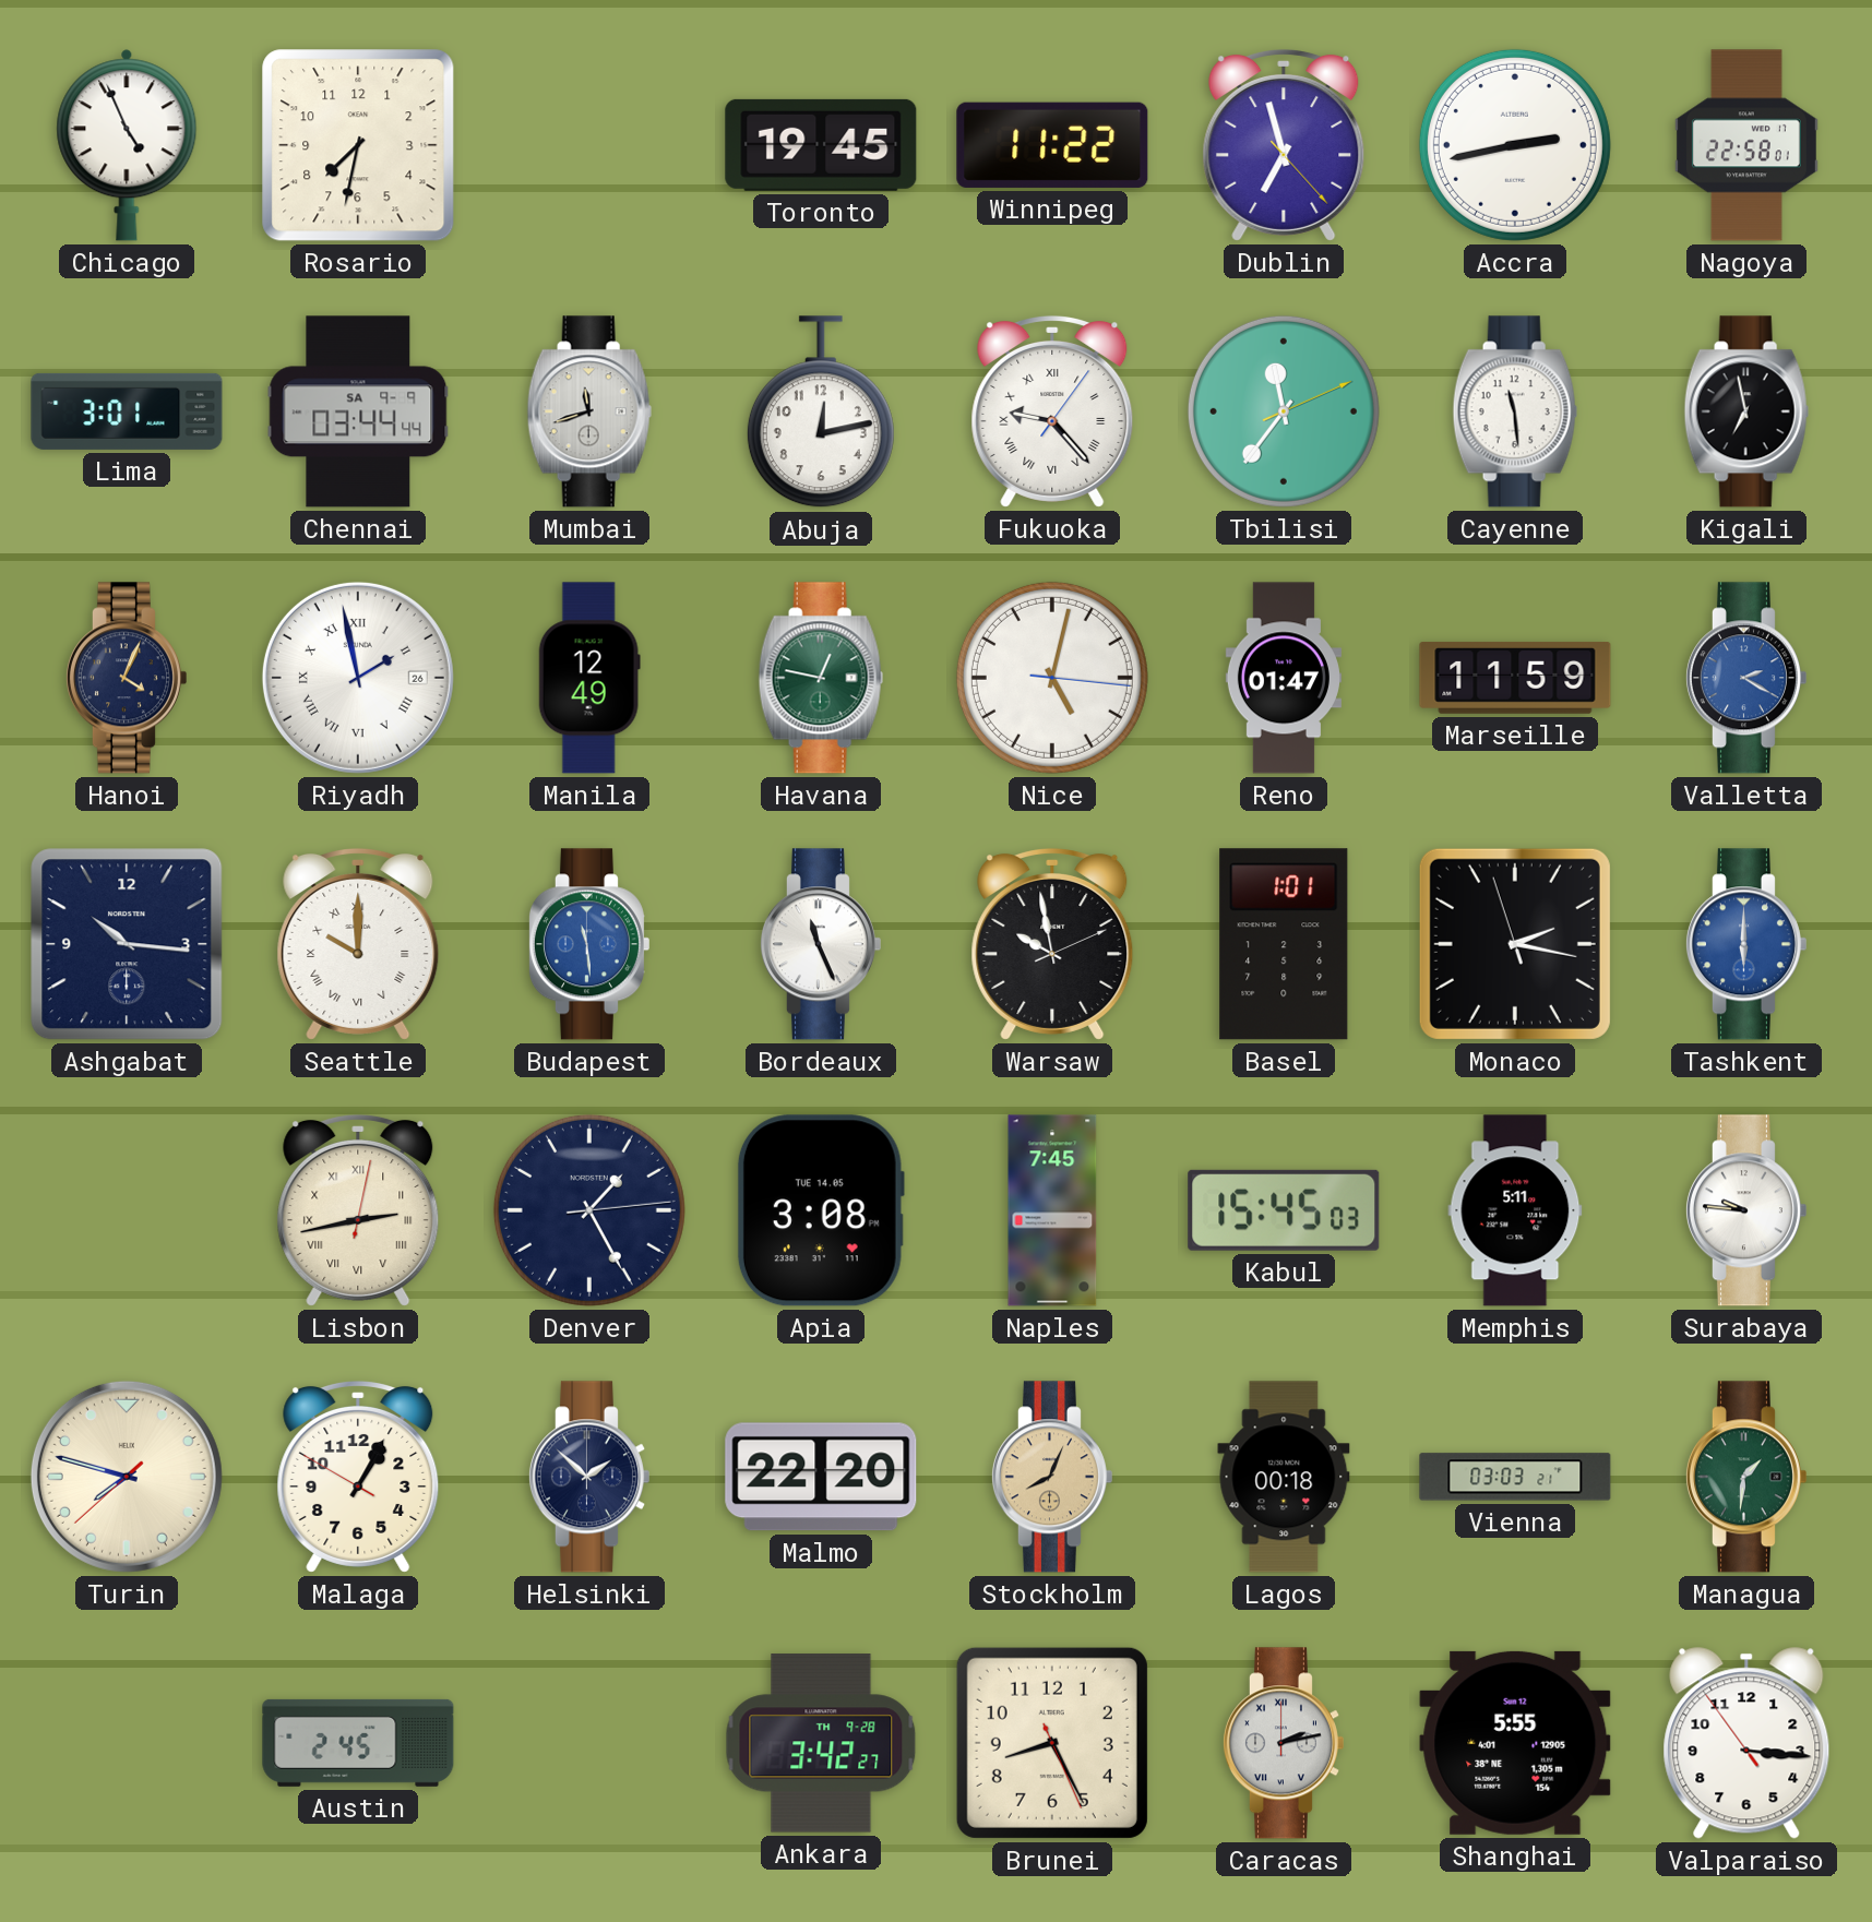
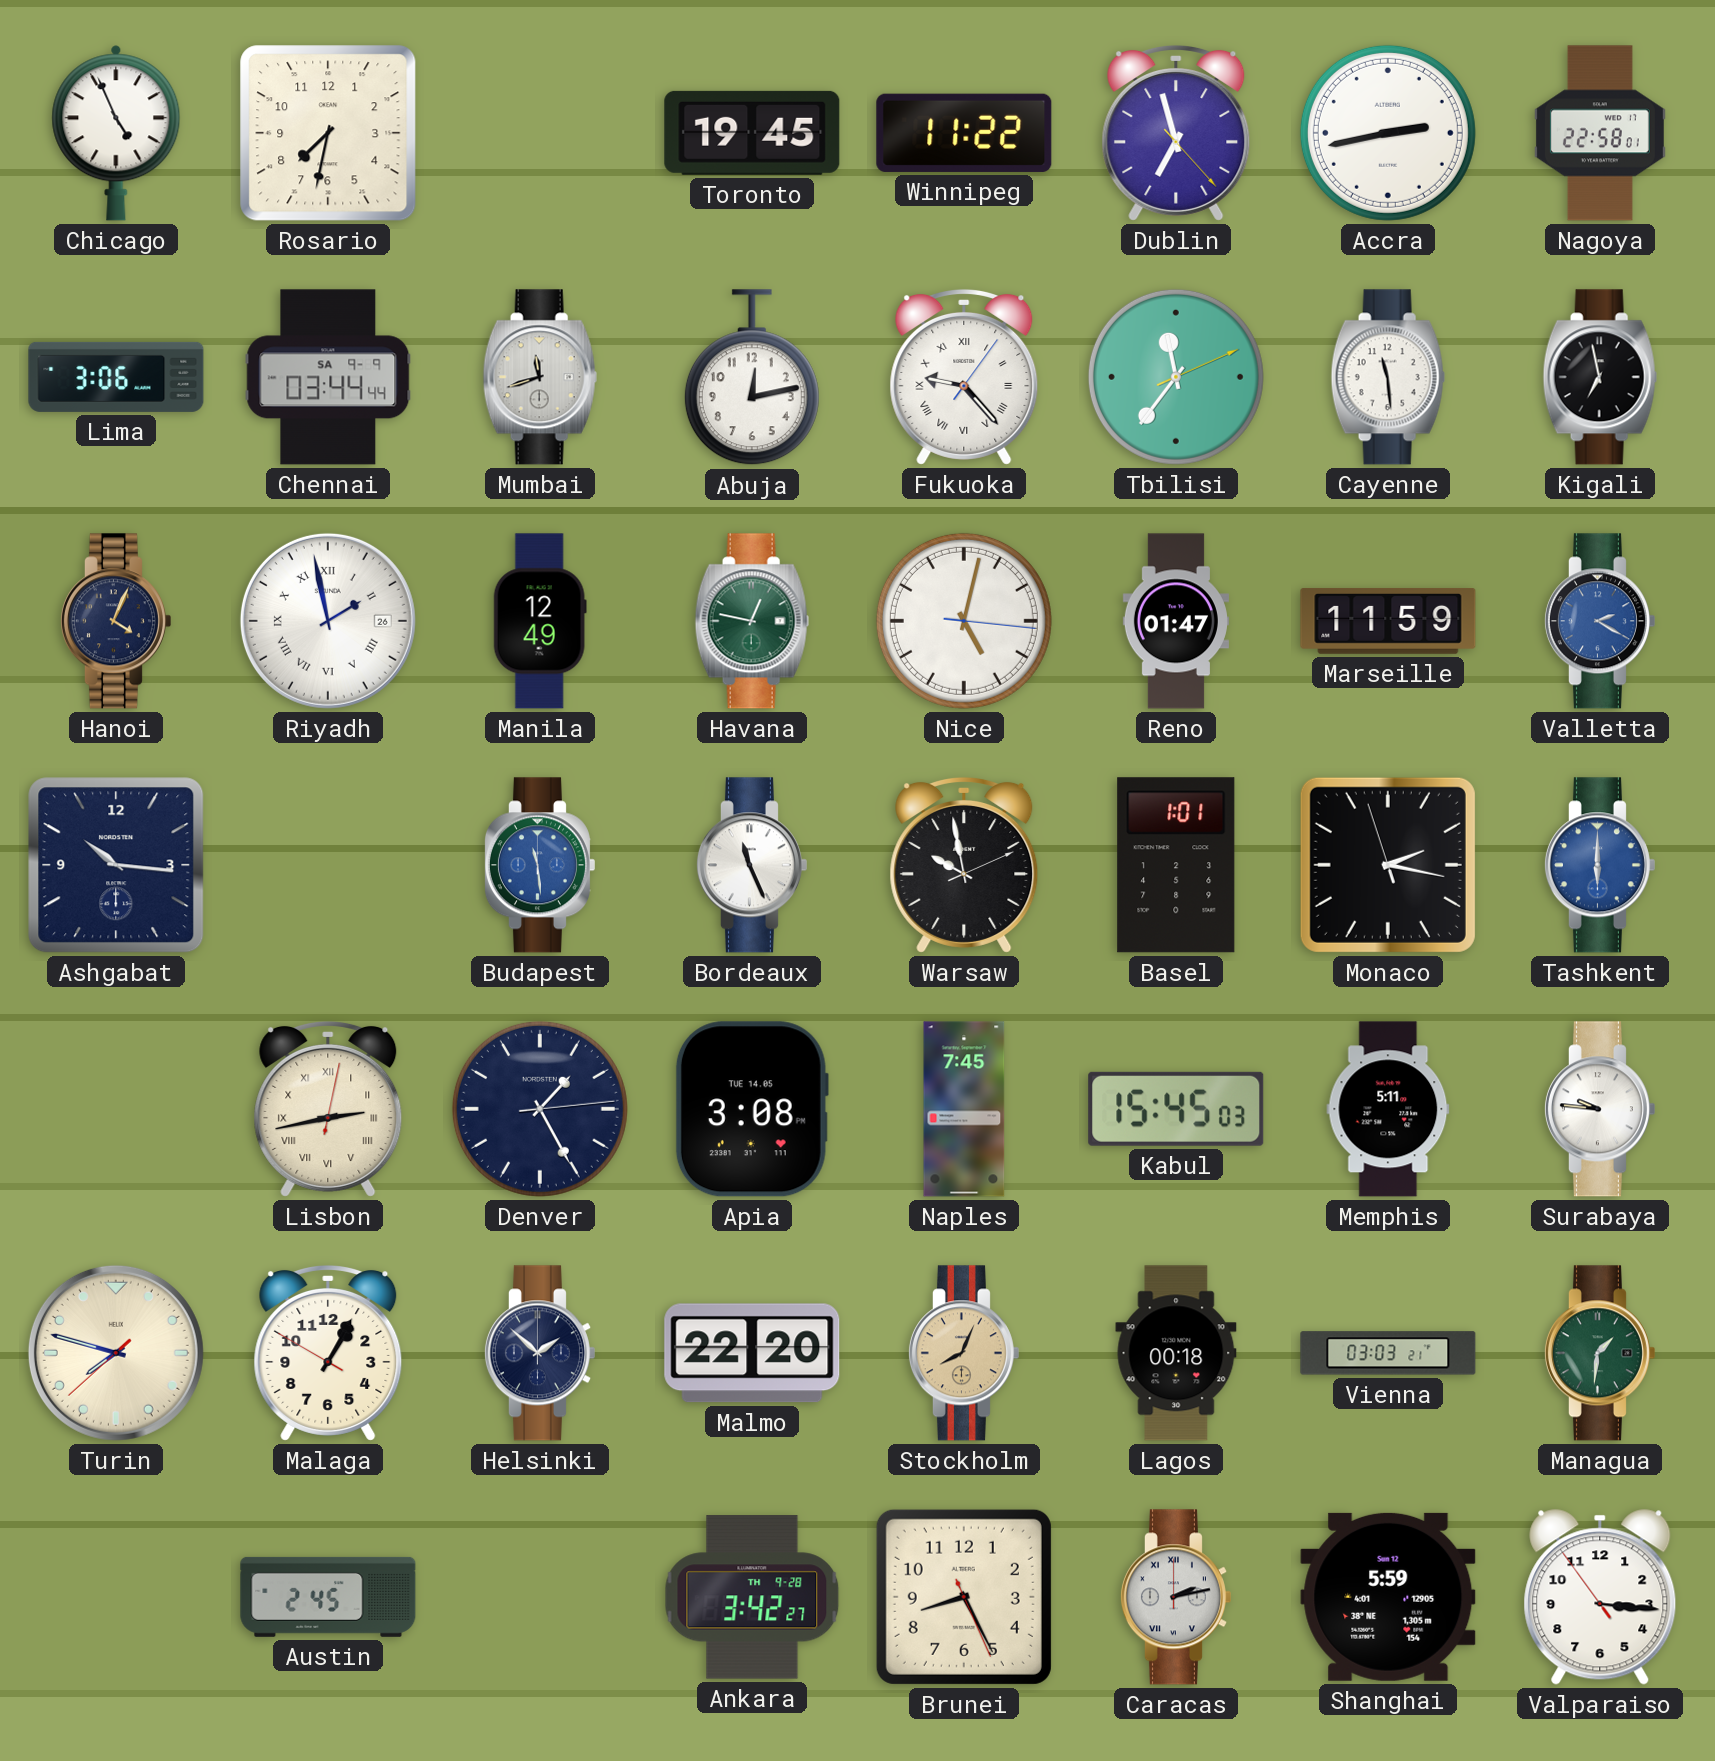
Lima: 3:01 -> 3:06 (116, 377)
Seattle: 10:00 -> none (358, 944)
Shanghai: 5:55 -> 5:59 (1388, 1597)
